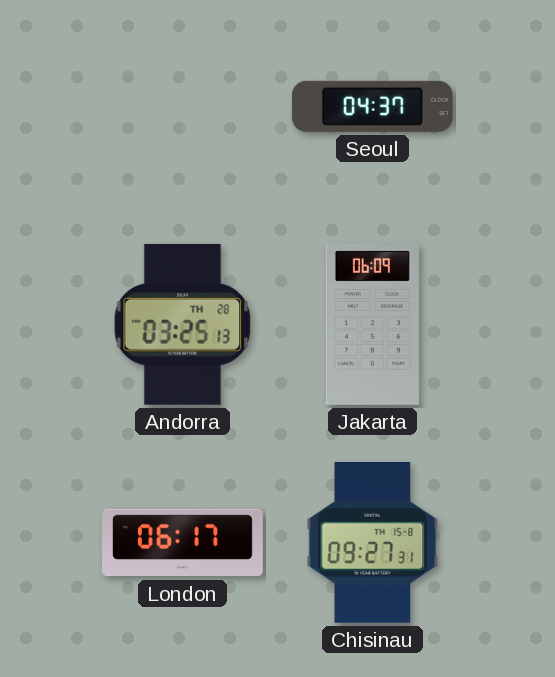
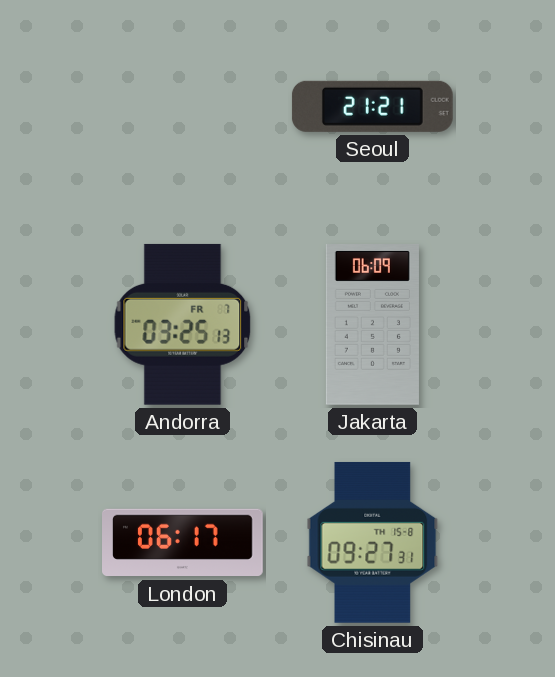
Seoul: 04:37 -> 21:21 (372, 106)
Andorra date: TH 28 -> FR 7 (183, 324)
